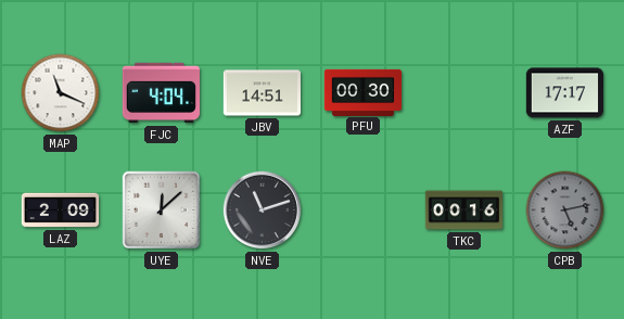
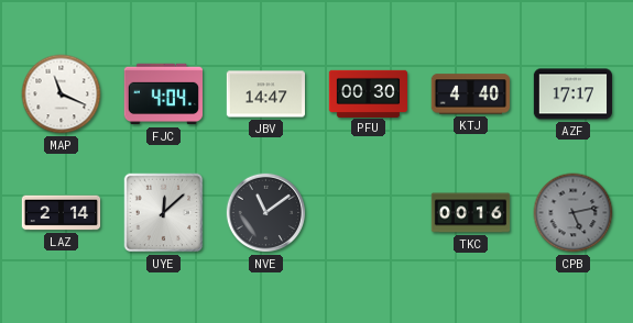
JBV: 14:51 -> 14:47 (265, 94)
KTJ: none -> 4:40 (470, 94)
LAZ: 2:09 -> 2:14 (62, 213)
NVE: 11:12 -> 11:09 (266, 213)
